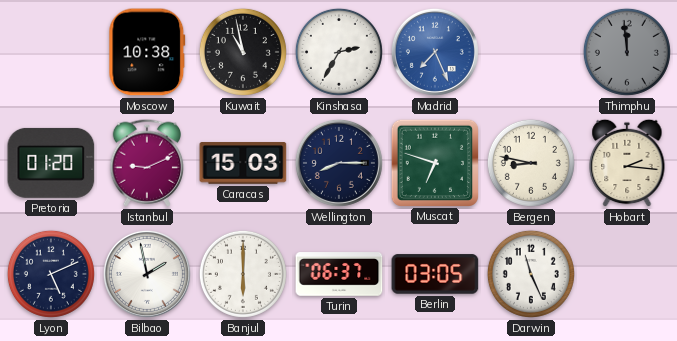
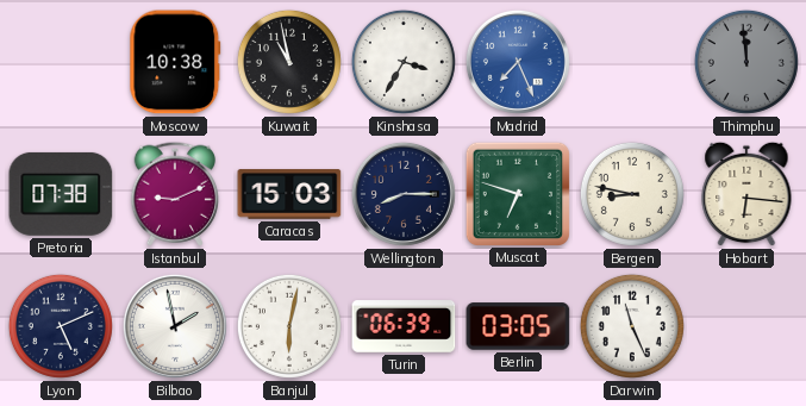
Kinshasa: 2:35 -> 3:35 (404, 62)
Pretoria: 01:20 -> 07:38 (61, 194)
Hobart: 2:16 -> 6:16 (746, 194)
Banjul: 6:00 -> 6:02 (289, 326)
Turin: 06:37 -> 06:39 (404, 326)
